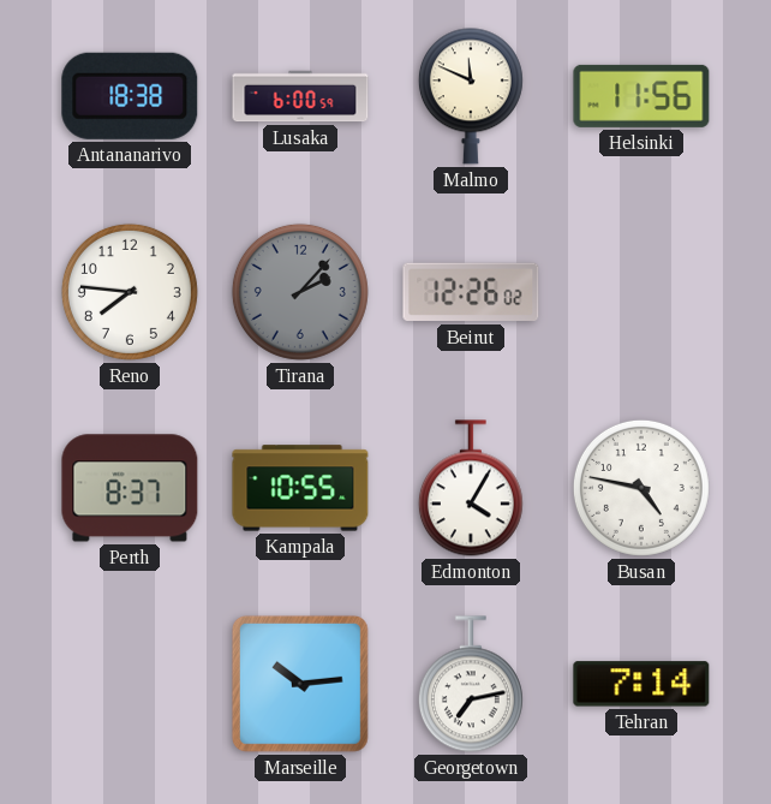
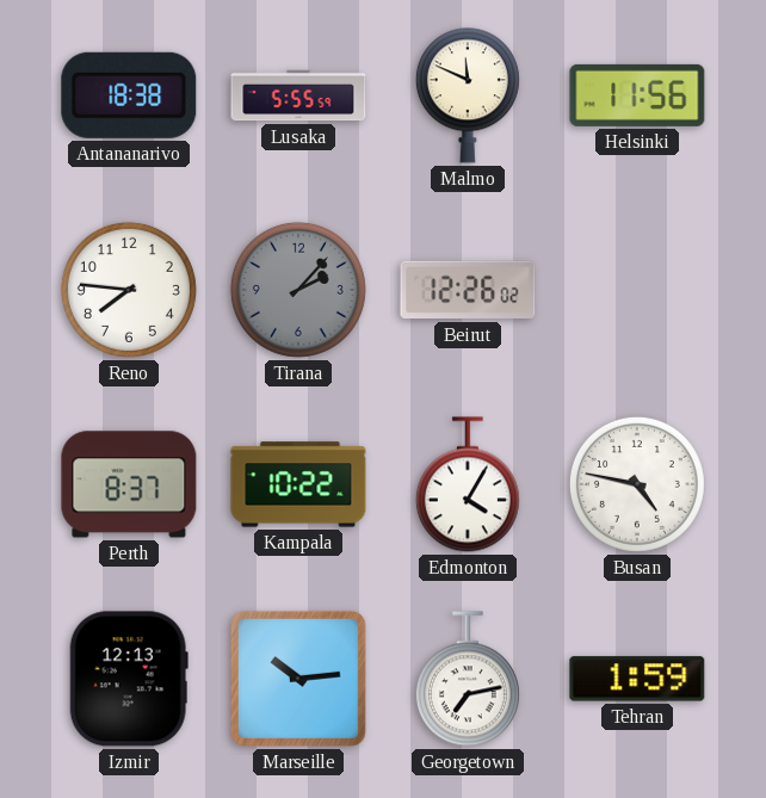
Lusaka: 6:00 -> 5:55 (298, 95)
Kampala: 10:55 -> 10:22 (298, 484)
Izmir: none -> 12:13 (129, 679)
Tehran: 7:14 -> 1:59 (637, 679)
